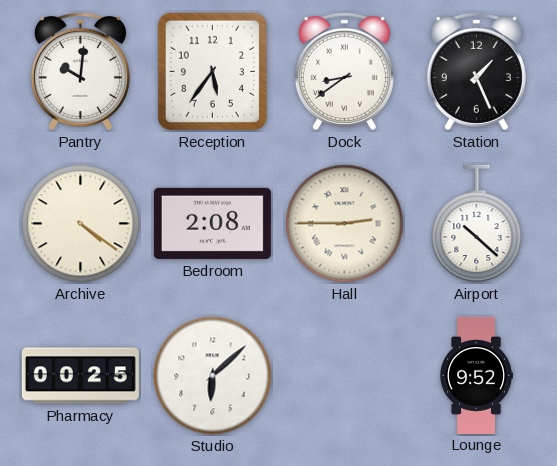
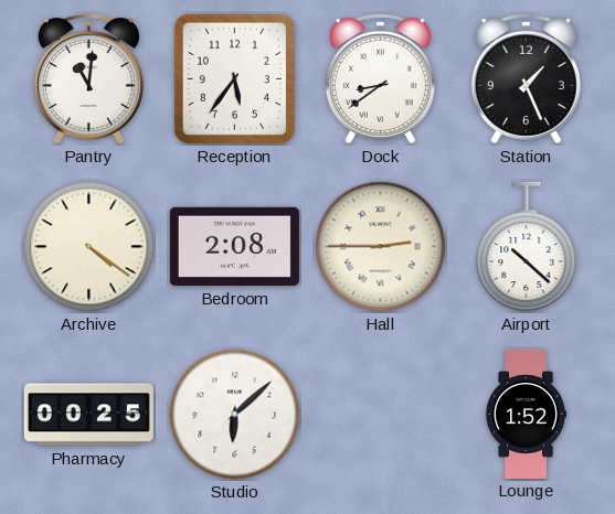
Pantry: 10:01 -> 11:01 (88, 78)
Lounge: 9:52 -> 1:52 (526, 414)
